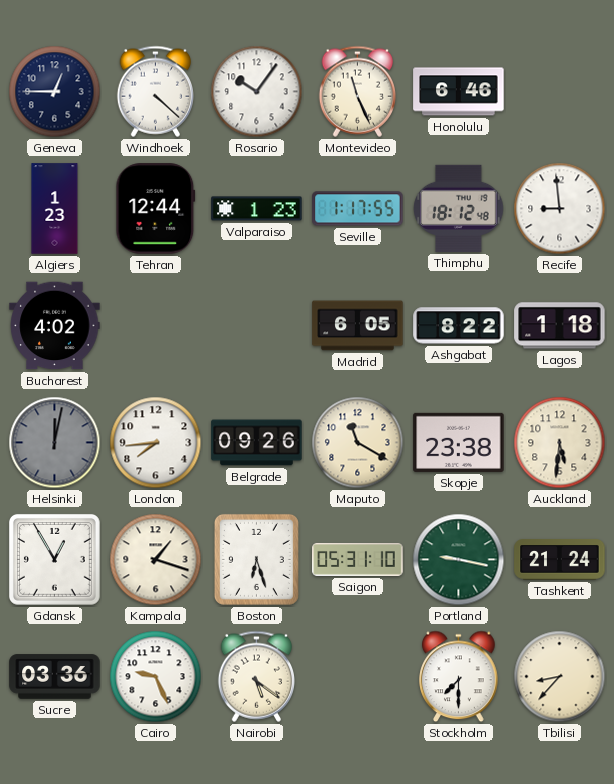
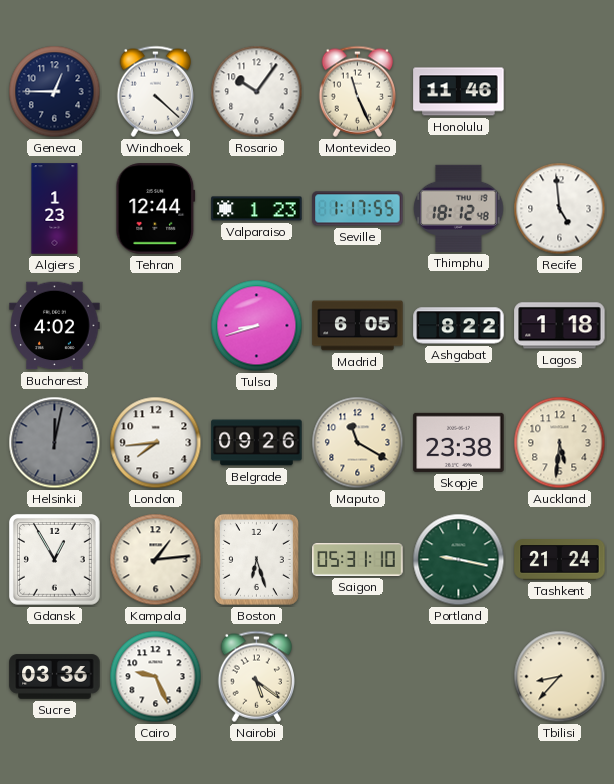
Honolulu: 6:46 -> 11:46 (459, 92)
Recife: 8:59 -> 4:59 (560, 209)
Tulsa: none -> 8:42 (257, 326)
Kampala: 1:18 -> 1:14 (156, 560)
Stockholm: 7:30 -> none (459, 677)
